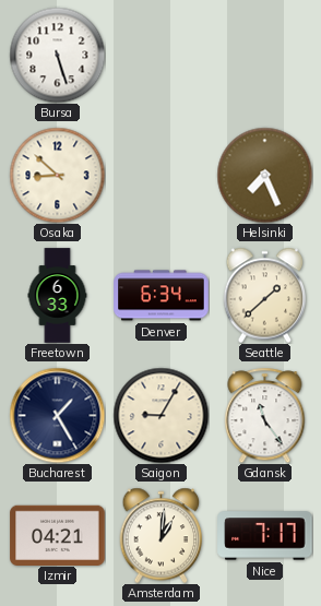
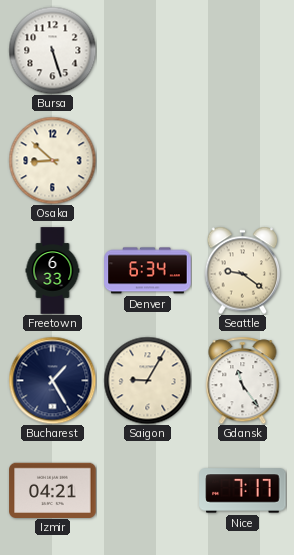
Helsinki: 7:26 -> none (264, 175)
Seattle: 1:38 -> 9:21 (243, 270)
Amsterdam: 1:01 -> none (162, 535)
